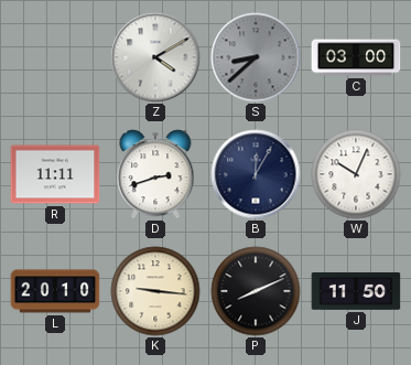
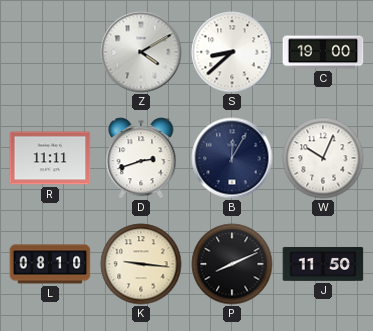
S dial: grey -> white (232, 52)
C: 03:00 -> 19:00 (323, 52)
L: 20:10 -> 08:10 (50, 264)
